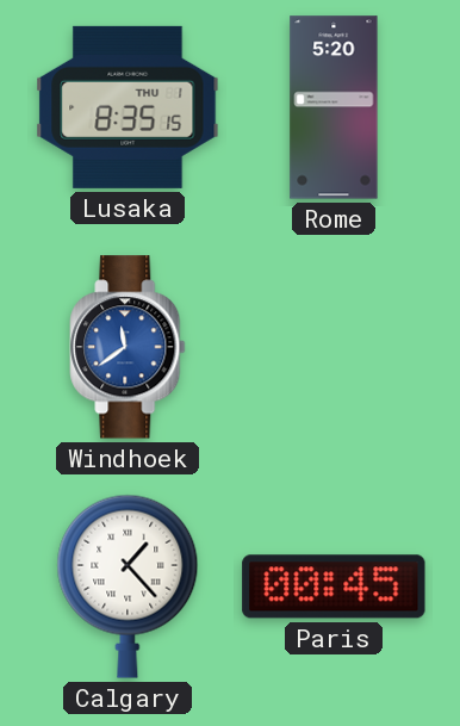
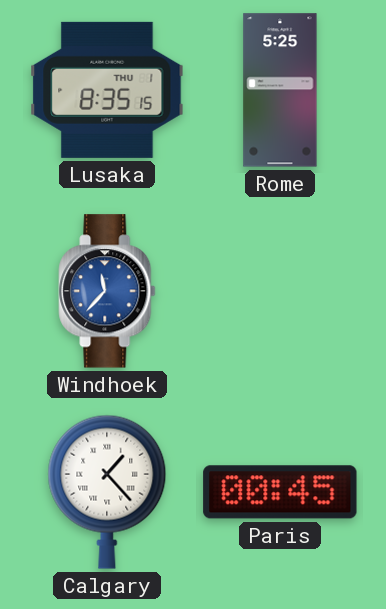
Rome: 5:20 -> 5:25 (280, 90)
Windhoek: 11:39 -> 11:37 (107, 291)
